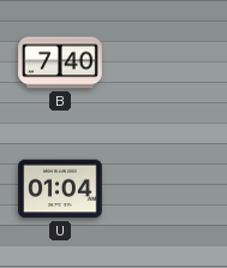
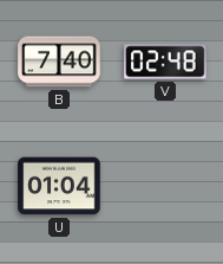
V: none -> 02:48 (165, 62)
